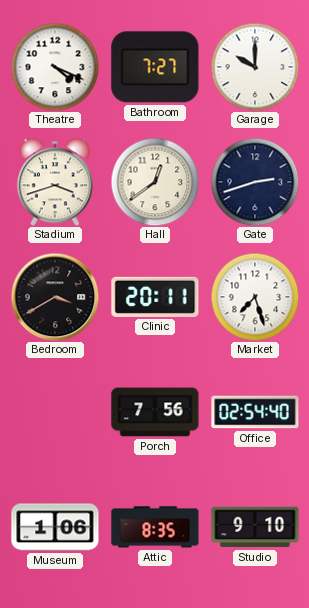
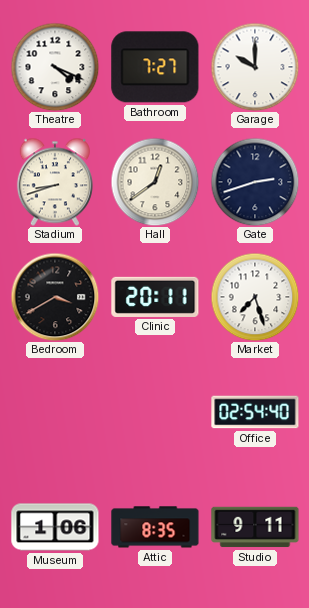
Stadium: 3:42 -> 8:42 (55, 182)
Porch: 7:56 -> none (155, 412)
Studio: 9:10 -> 9:11 (255, 527)
